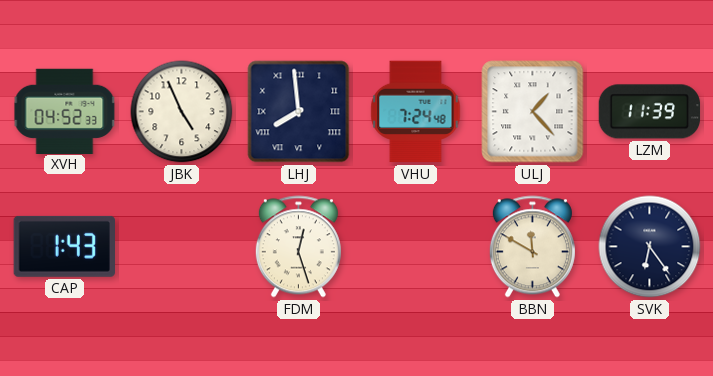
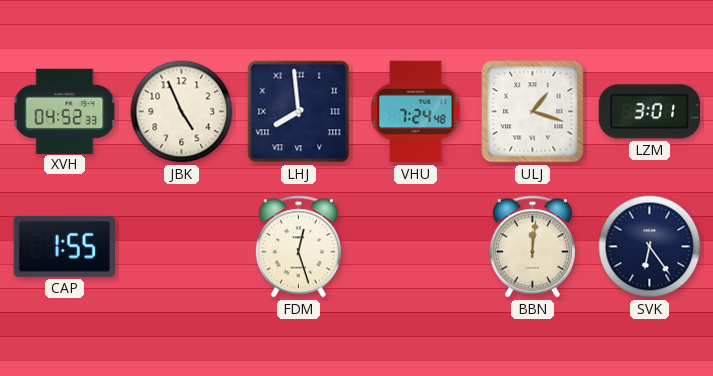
ULJ: 1:23 -> 1:18 (533, 112)
LZM: 11:39 -> 3:01 (650, 112)
CAP: 1:43 -> 1:55 (64, 246)
BBN: 11:50 -> 12:01 (532, 247)
